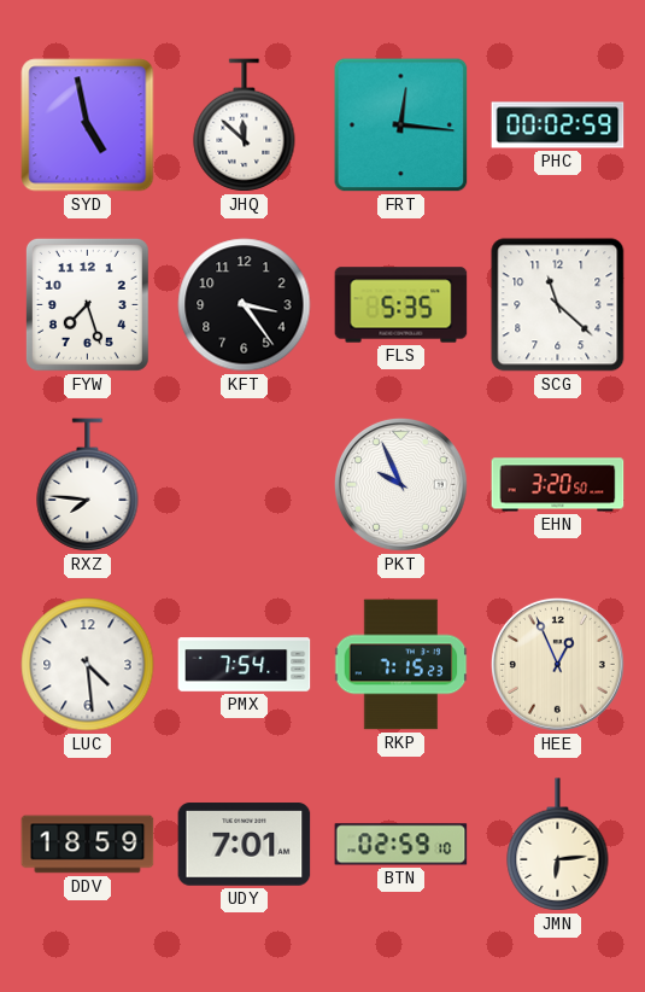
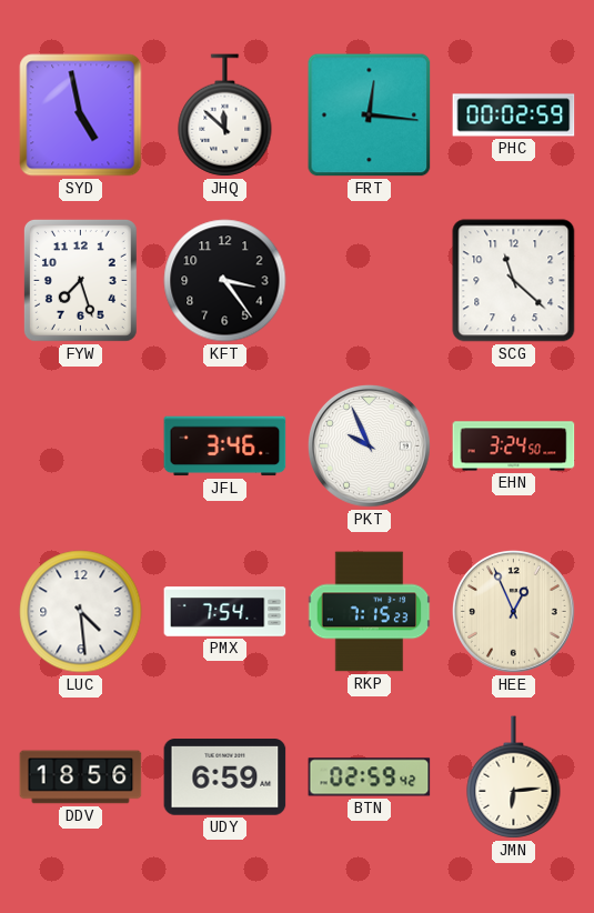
FLS: 5:35 -> none (401, 305)
RXZ: 7:46 -> none (88, 485)
JFL: none -> 3:46 (225, 447)
EHN: 3:20 -> 3:24 (514, 447)
DDV: 18:59 -> 18:56 (81, 777)
UDY: 7:01 -> 6:59 (225, 777)
BTN: 02:59:10 -> 02:59:42 (370, 777)
